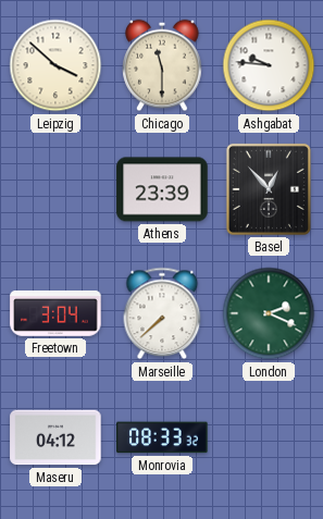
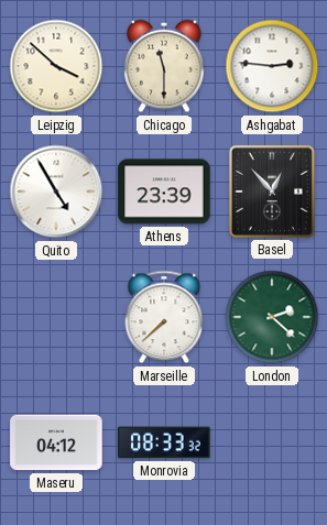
Ashgabat: 9:46 -> 2:46 (272, 66)
Quito: none -> 4:55 (56, 192)
Freetown: 3:04 -> none (55, 314)
London: 2:19 -> 2:22 (272, 317)
